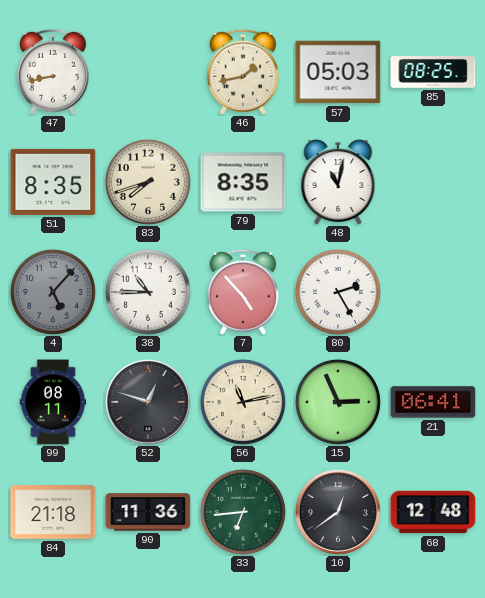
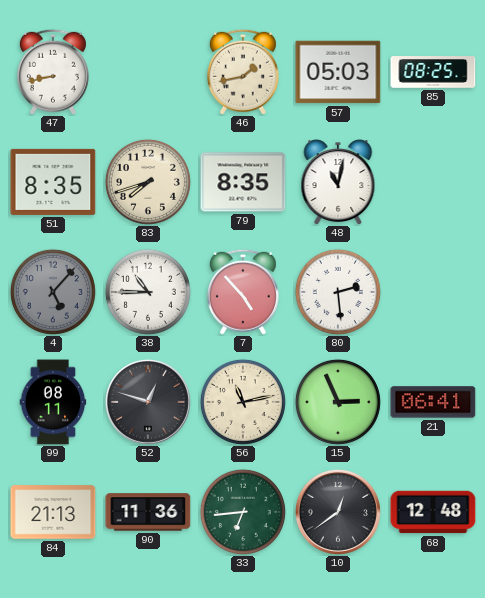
80: 2:25 -> 2:29 (338, 292)
84: 21:18 -> 21:13 (53, 512)
